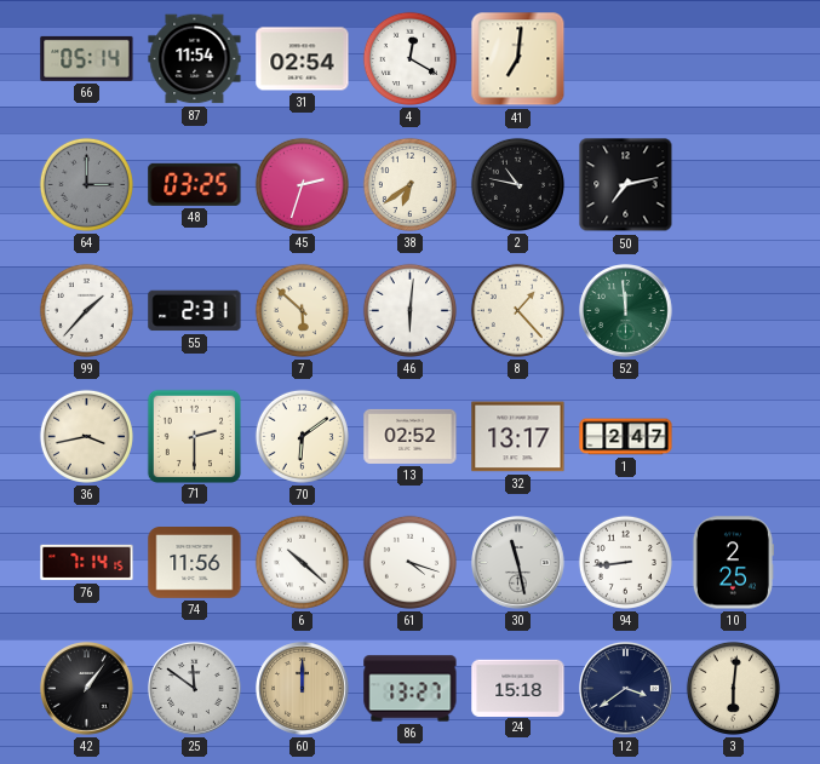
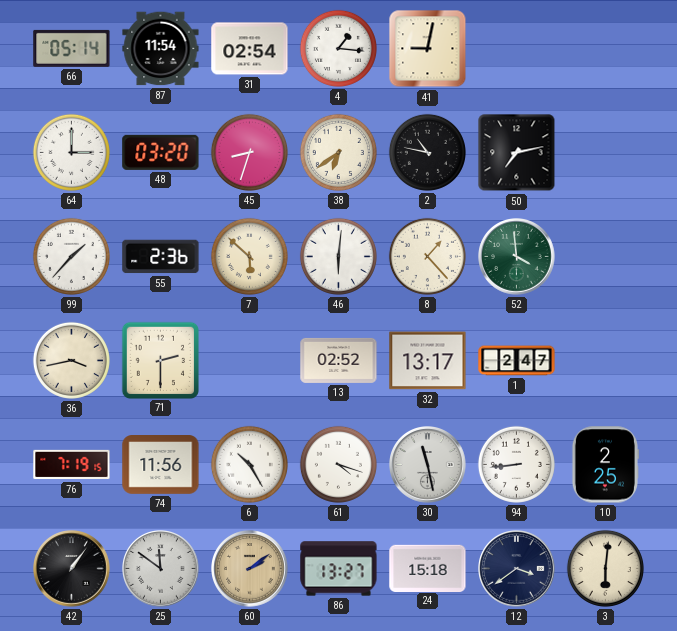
4: 12:20 -> 1:16 (338, 48)
41: 7:01 -> 9:02 (428, 49)
64 dial: grey -> white (71, 152)
48: 03:25 -> 03:20 (161, 152)
45: 2:33 -> 8:33 (249, 152)
55: 2:31 -> 2:36 (161, 257)
52: 11:59 -> 3:59 (517, 257)
70: 6:09 -> none (302, 436)
76: 7:14 -> 7:19 (72, 465)
6: 10:22 -> 10:25 (249, 464)
60: 12:00 -> 2:09 (250, 569)
